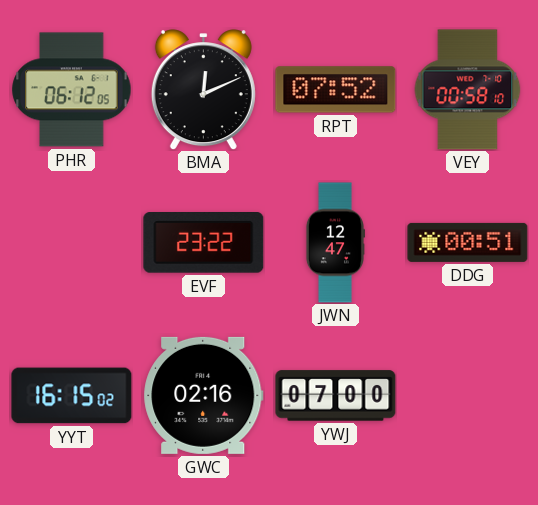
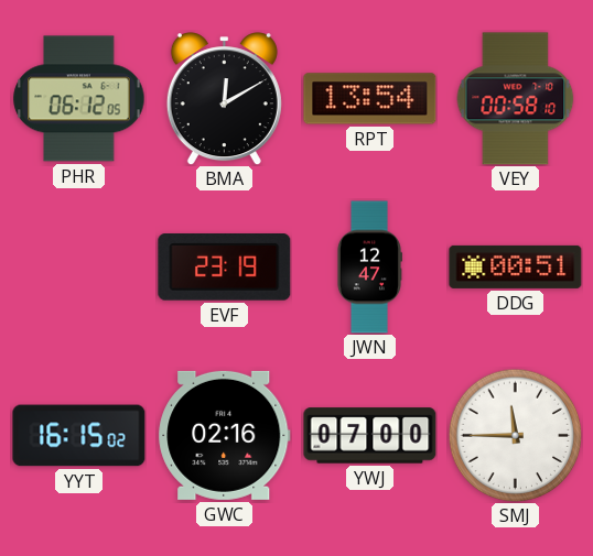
BMA: 12:11 -> 12:10 (224, 99)
RPT: 07:52 -> 13:54 (370, 99)
EVF: 23:22 -> 23:19 (225, 268)
SMJ: none -> 11:45 (515, 435)
